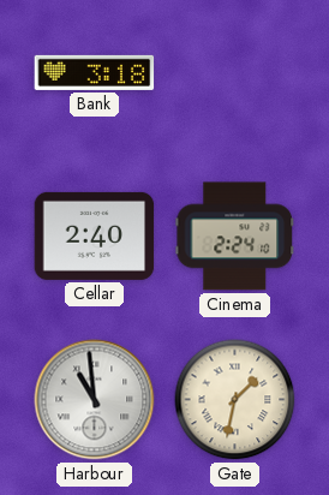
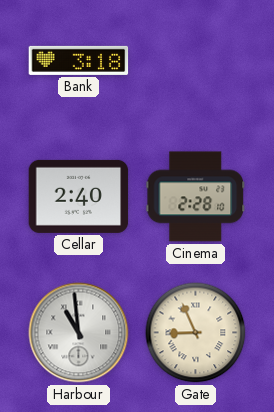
Cinema: 2:24 -> 2:28 (196, 197)
Gate: 1:32 -> 8:56 (196, 333)
